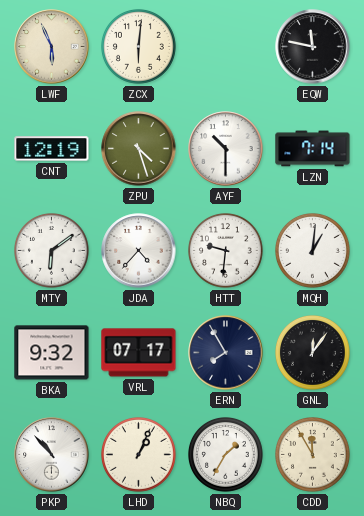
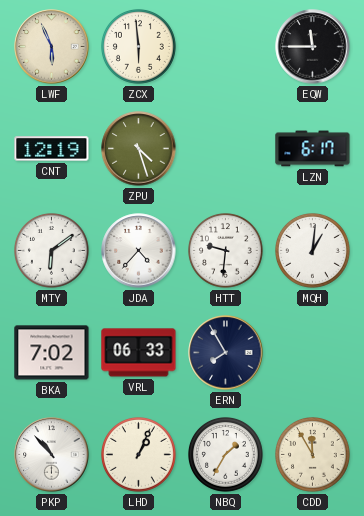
ZCX: 6:01 -> 5:59 (139, 47)
EQW: 11:47 -> 11:45 (313, 47)
AYF: 10:30 -> none (226, 149)
LZN: 7:14 -> 6:17 (313, 149)
BKA: 9:32 -> 7:02 (52, 353)
VRL: 07:17 -> 06:33 (139, 353)
GNL: 12:06 -> none (313, 353)
